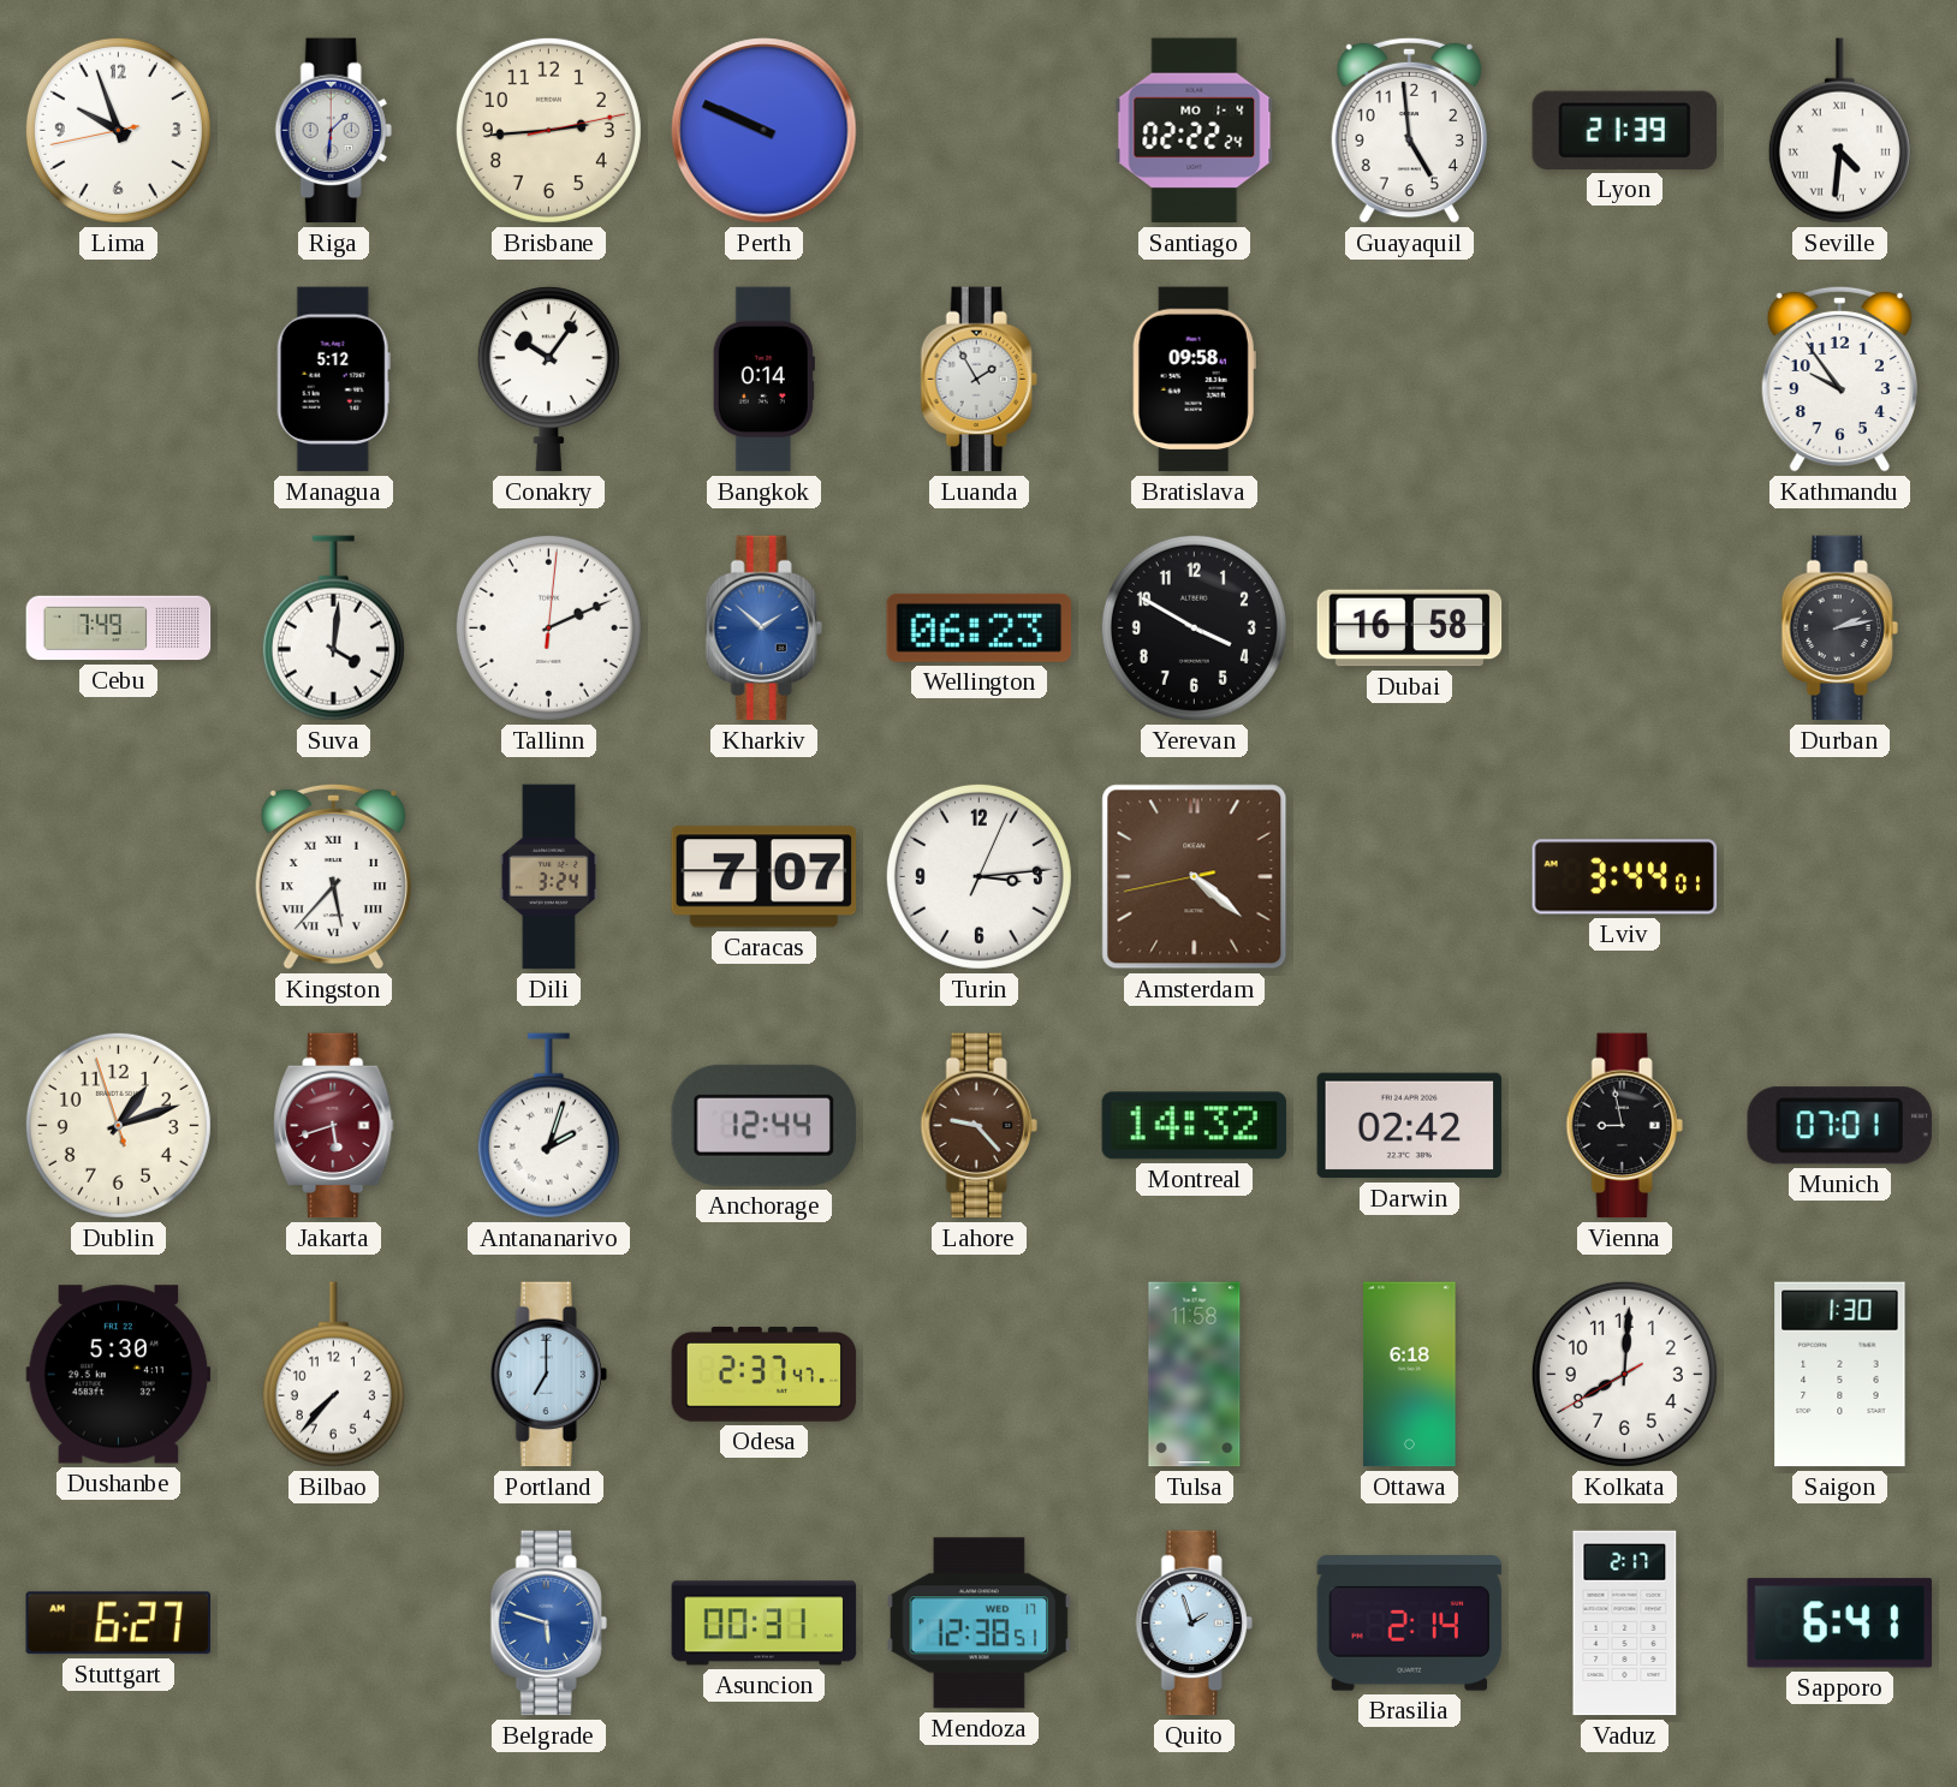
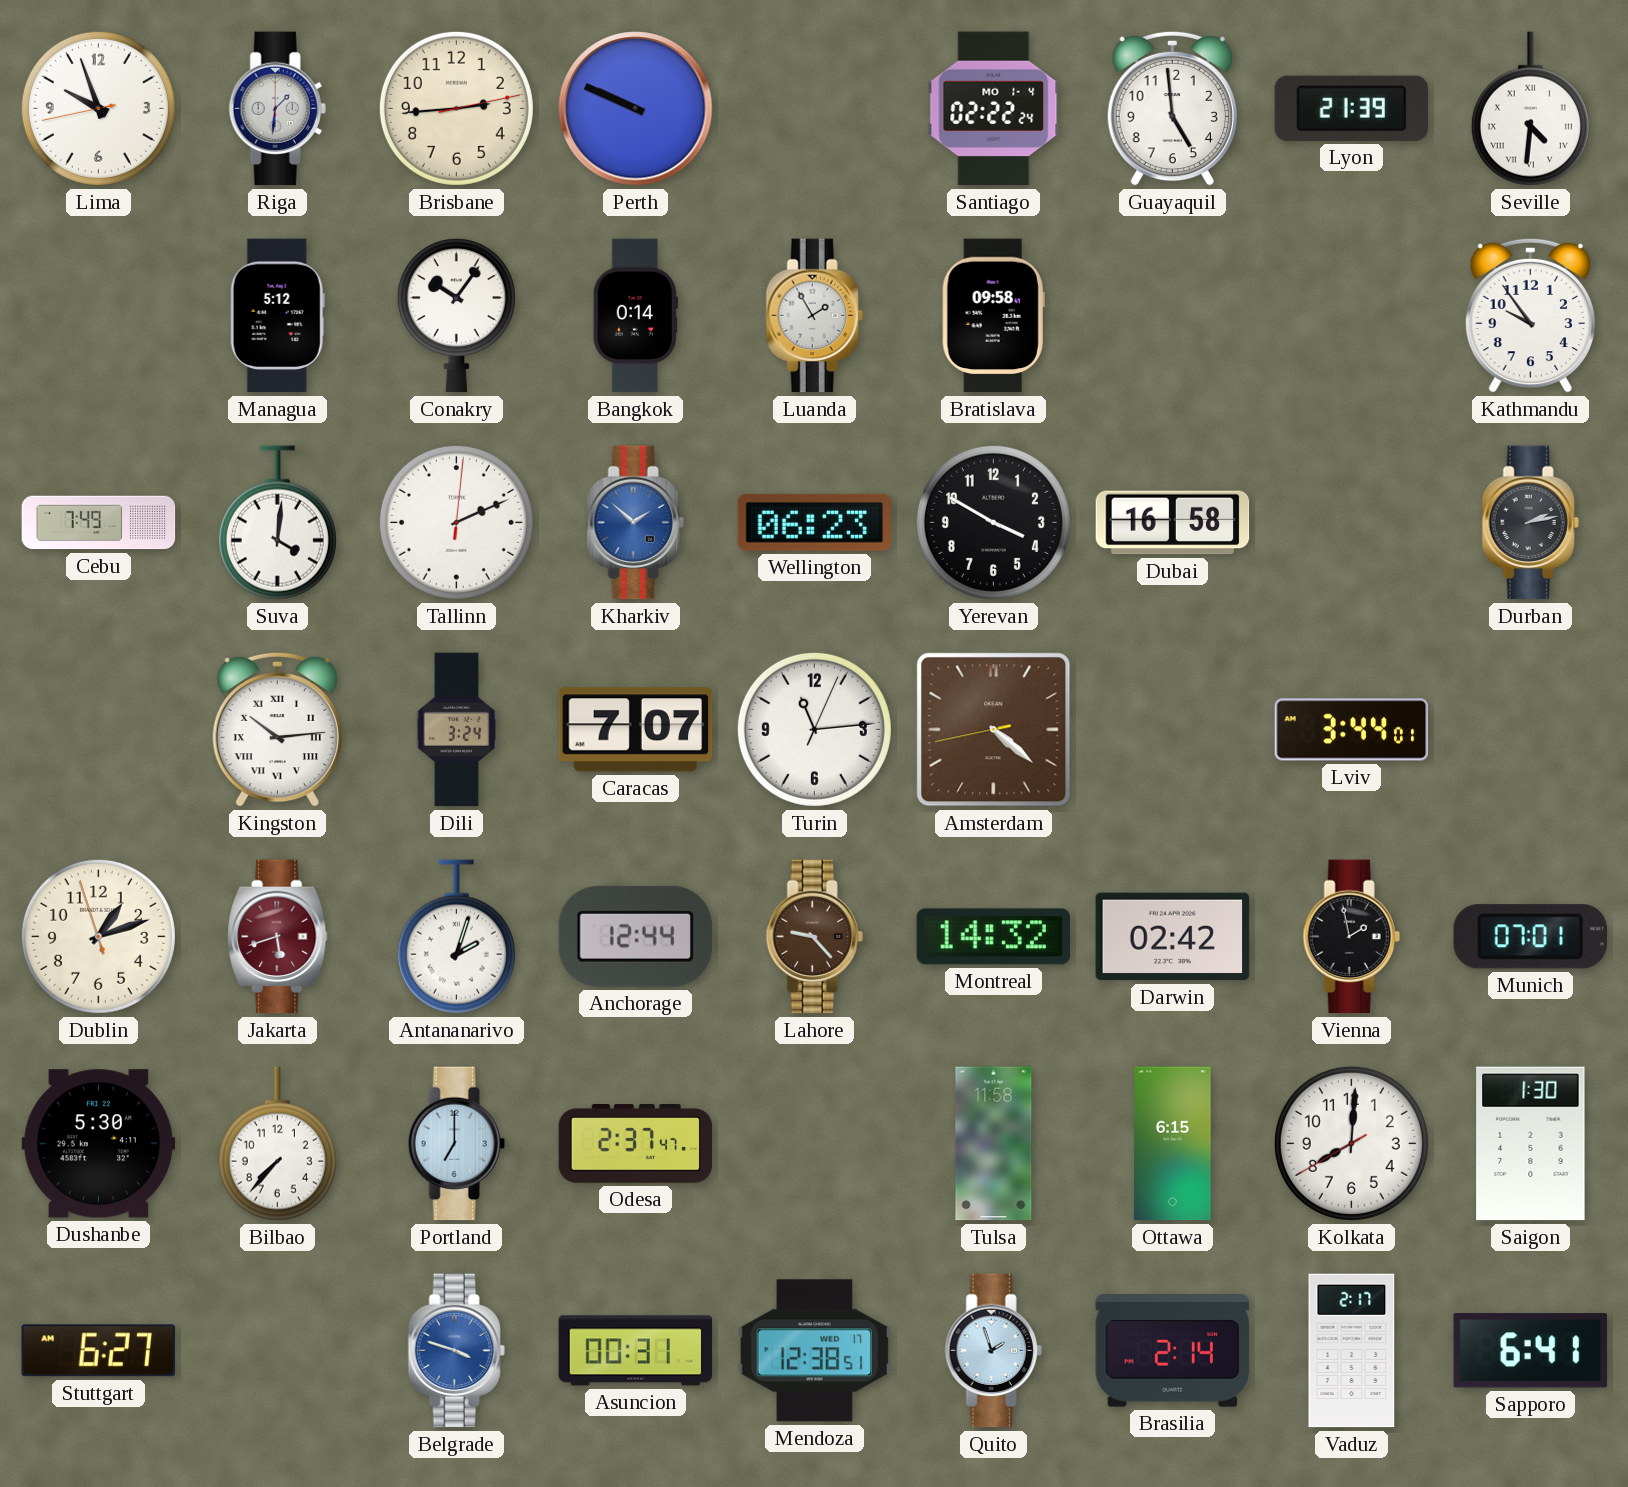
Kingston: 5:37 -> 10:14 (277, 729)
Turin: 3:14 -> 11:14 (814, 729)
Vienna: 8:58 -> 1:58 (1351, 937)
Ottawa: 6:18 -> 6:15 (1173, 1144)
Belgrade: 5:48 -> 3:48 (456, 1351)
